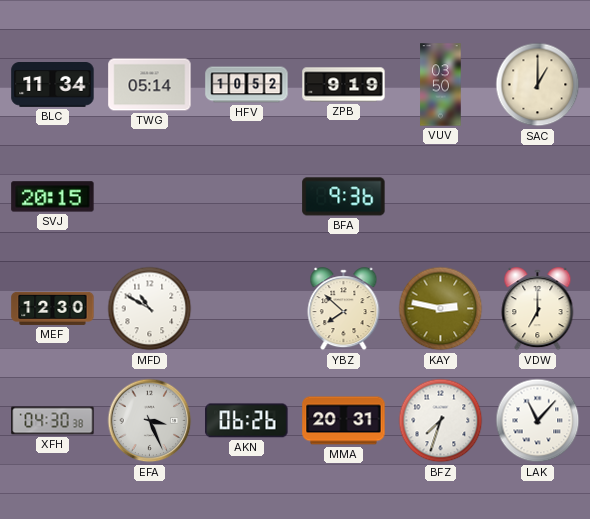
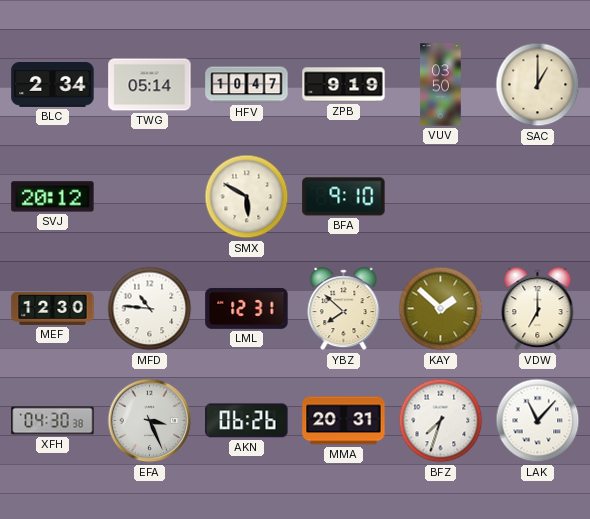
BLC: 11:34 -> 2:34 (53, 85)
HFV: 10:52 -> 10:47 (247, 85)
SVJ: 20:15 -> 20:12 (53, 197)
SMX: none -> 5:50 (247, 197)
BFA: 9:36 -> 9:10 (344, 197)
MFD: 10:50 -> 10:46 (150, 309)
LML: none -> 12:31 (247, 308)
KAY: 2:47 -> 1:52 (441, 309)
